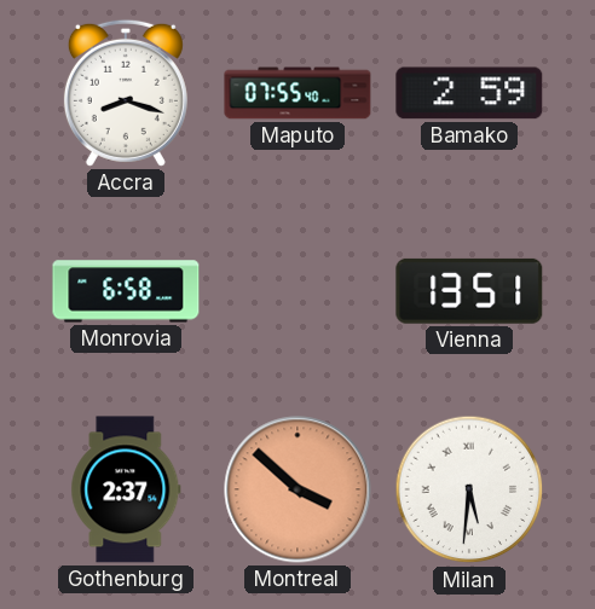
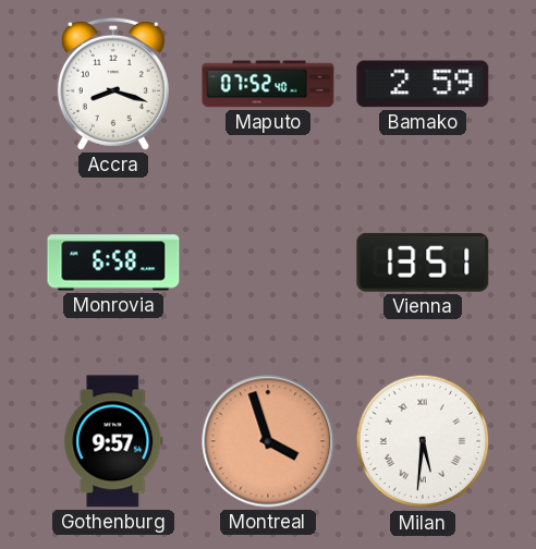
Maputo: 07:55 -> 07:52 (268, 84)
Gothenburg: 2:37 -> 9:57 (113, 441)
Montreal: 3:52 -> 3:57 (268, 441)
